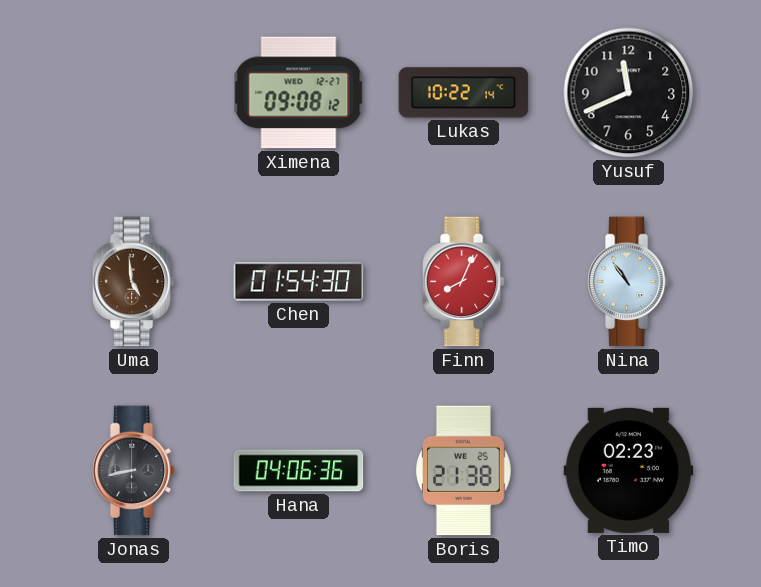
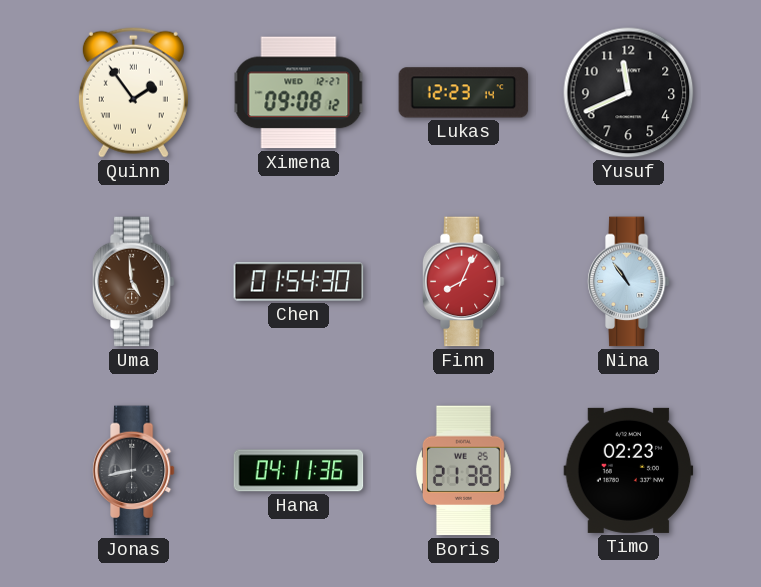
Quinn: none -> 1:54 (133, 92)
Lukas: 10:22 -> 12:23 (464, 93)
Hana: 04:06 -> 04:11 (299, 471)
